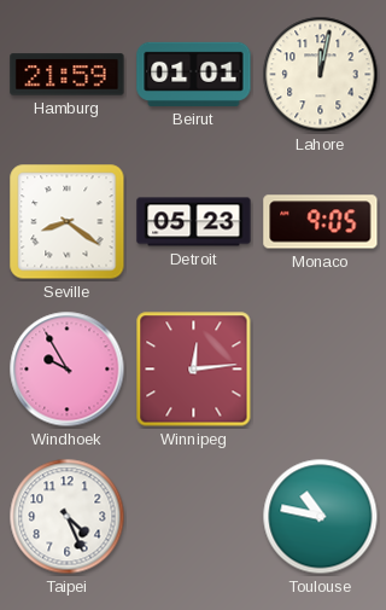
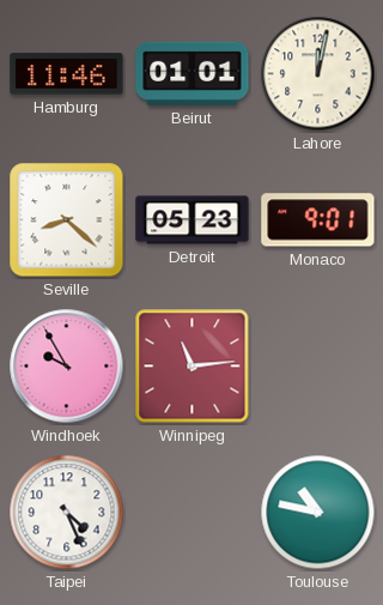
Hamburg: 21:59 -> 11:46 (67, 74)
Seville: 8:21 -> 8:22 (67, 220)
Monaco: 9:05 -> 9:01 (318, 220)
Winnipeg: 12:14 -> 11:14 (193, 367)
